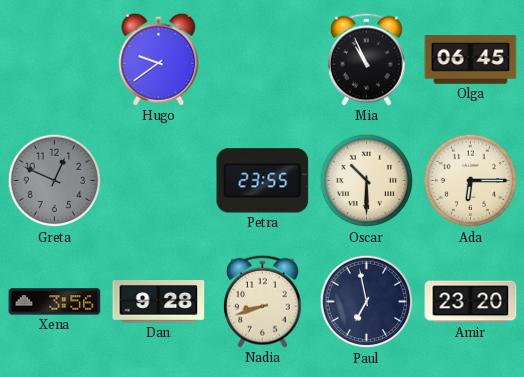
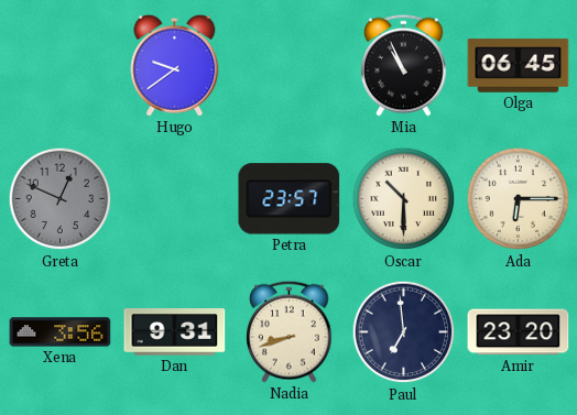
Petra: 23:55 -> 23:57 (290, 199)
Dan: 9:28 -> 9:31 (175, 332)
Paul: 6:58 -> 6:59 (404, 332)
